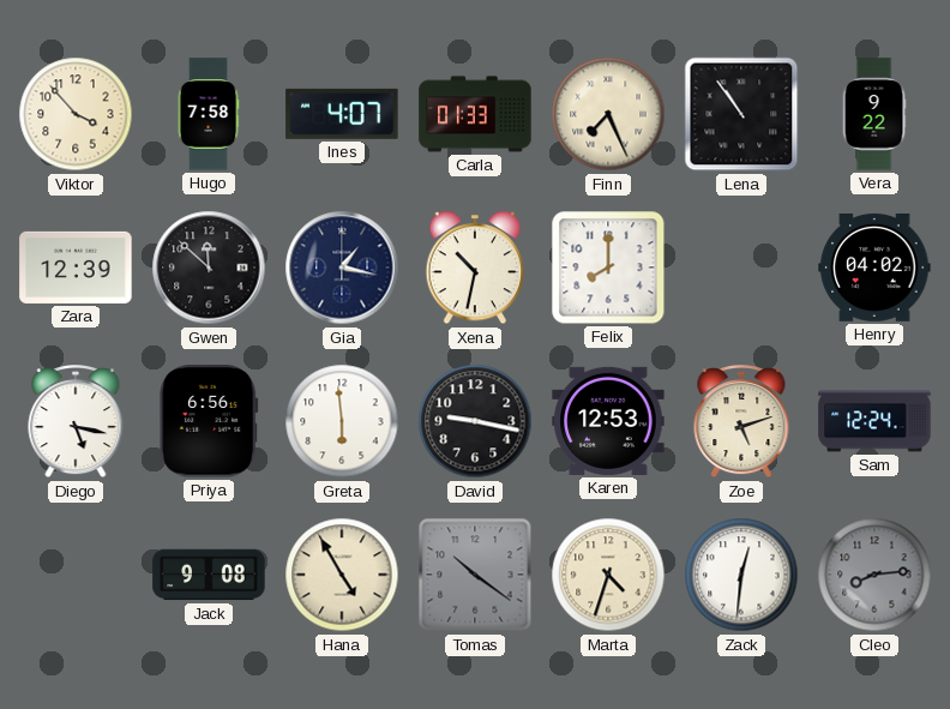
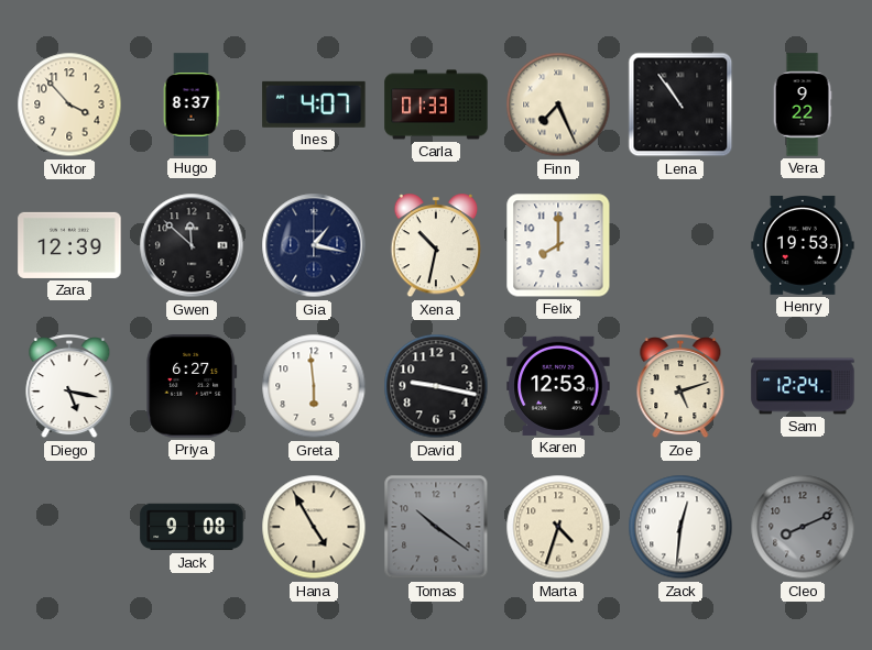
Hugo: 7:58 -> 8:37 (192, 104)
Henry: 04:02 -> 19:53 (803, 245)
Priya: 6:56 -> 6:27 (192, 386)
Cleo: 8:14 -> 8:11 (803, 527)
